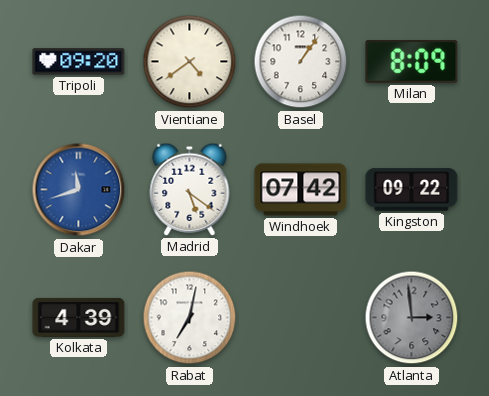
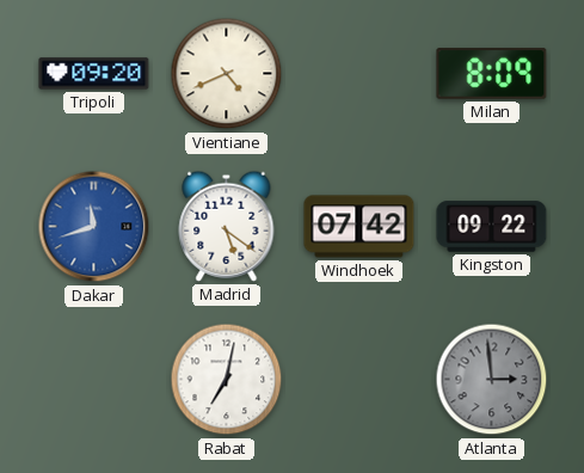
Vientiane: 4:39 -> 4:41 (227, 74)
Basel: 1:06 -> none (301, 62)
Kolkata: 4:39 -> none (79, 317)
